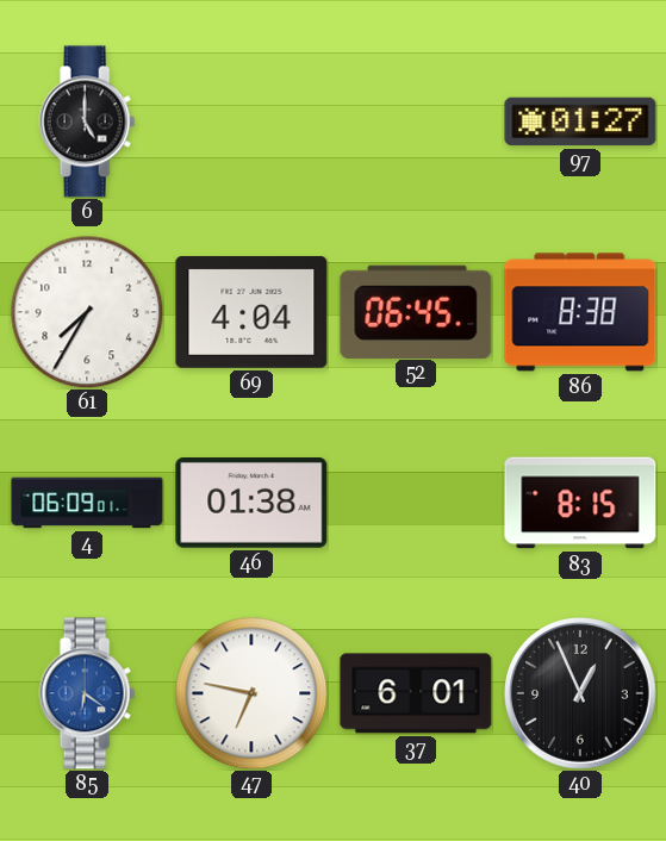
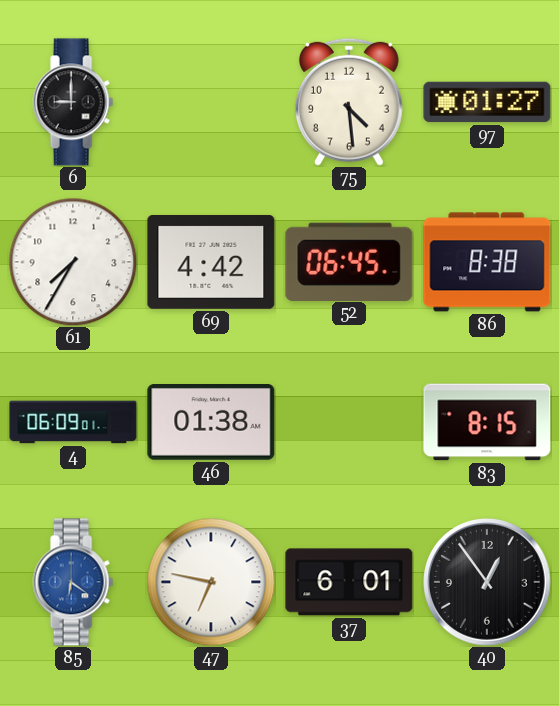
6: 5:00 -> 9:00 (73, 102)
75: none -> 4:29 (349, 102)
69: 4:04 -> 4:42 (211, 262)
40: 12:56 -> 12:54 (487, 582)
